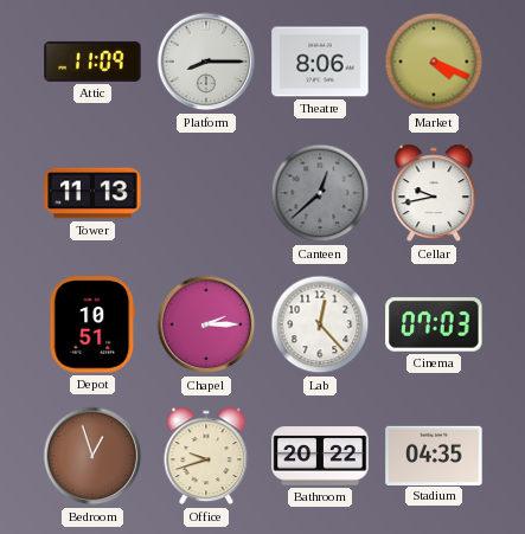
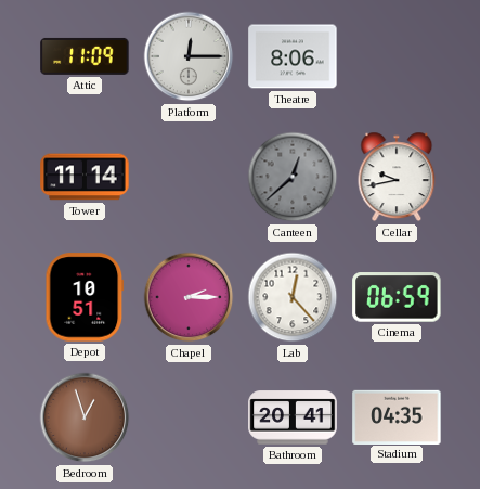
Platform: 8:15 -> 12:15 (189, 56)
Market: 4:19 -> none (434, 62)
Tower: 11:13 -> 11:14 (85, 177)
Cinema: 07:03 -> 06:59 (397, 297)
Office: 9:42 -> none (206, 456)
Bathroom: 20:22 -> 20:41 (293, 417)
